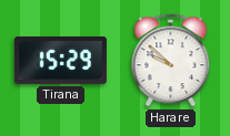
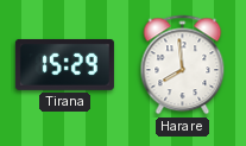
Harare: 9:52 -> 7:59 (183, 65)
